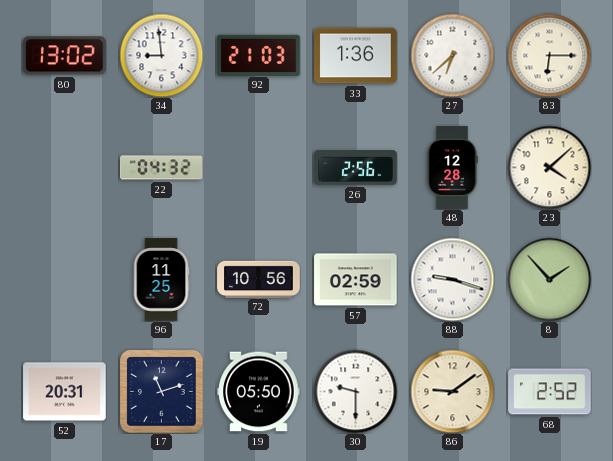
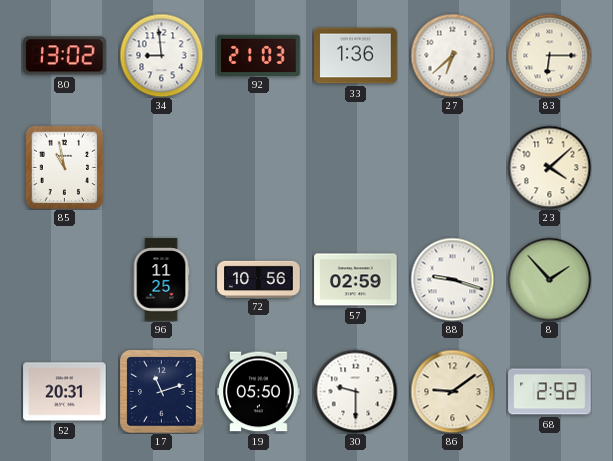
85: none -> 10:58 (65, 167)
22: 04:32 -> none (162, 168)
26: 2:56 -> none (356, 168)
48: 12:28 -> none (452, 168)
